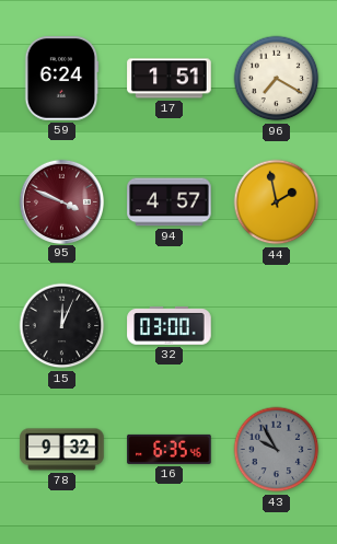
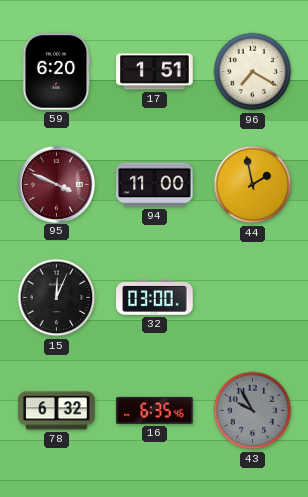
59: 6:24 -> 6:20 (56, 72)
94: 4:57 -> 11:00 (155, 185)
78: 9:32 -> 6:32 (57, 411)
